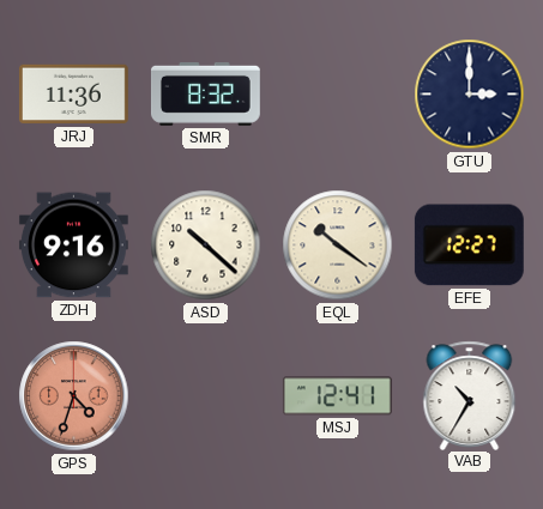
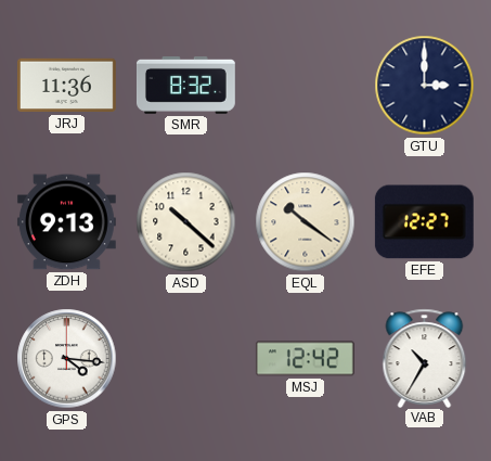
ZDH: 9:16 -> 9:13 (66, 222)
GPS: 4:33 -> 4:16 (67, 359)
GPS dial: salmon -> white (67, 359)
MSJ: 12:41 -> 12:42 (305, 359)
